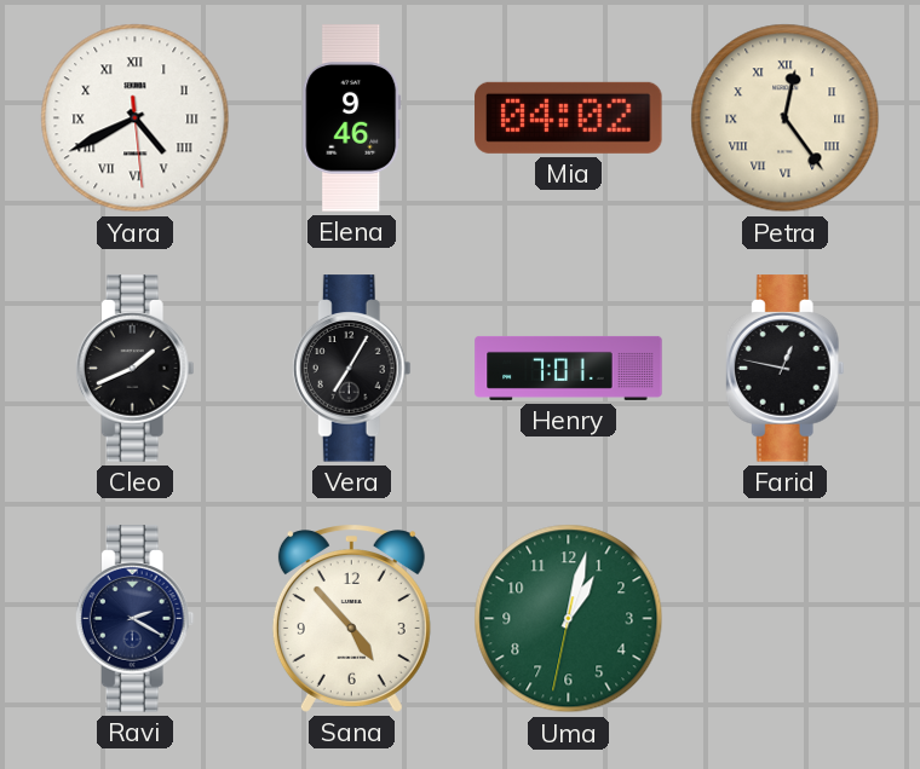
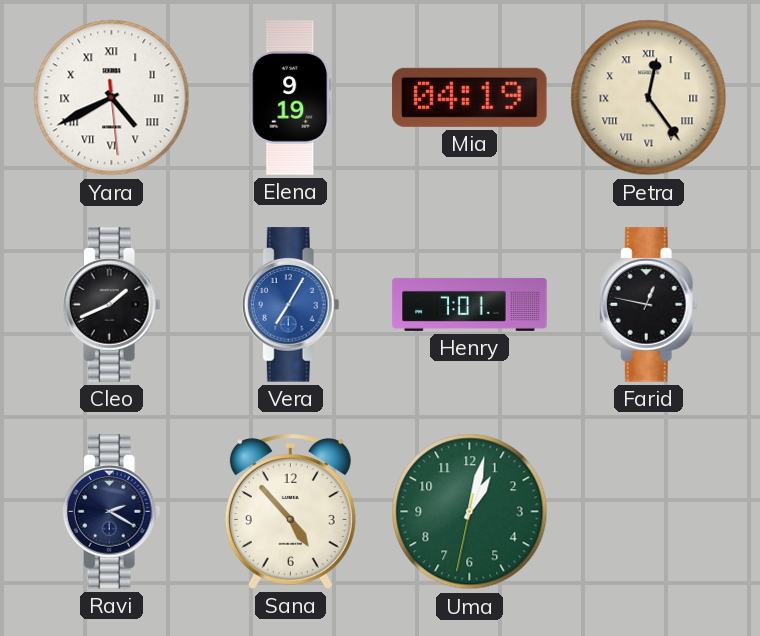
Elena: 9:46 -> 9:19 (291, 98)
Mia: 04:02 -> 04:19 (470, 97)
Vera dial: black -> blue (290, 305)
